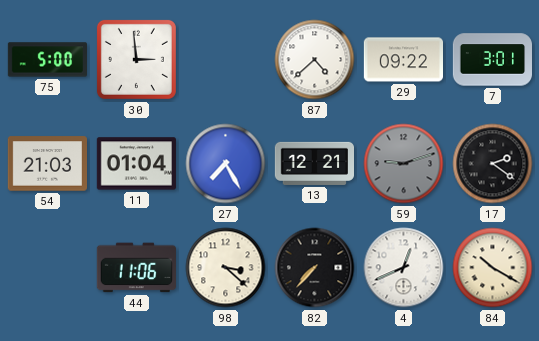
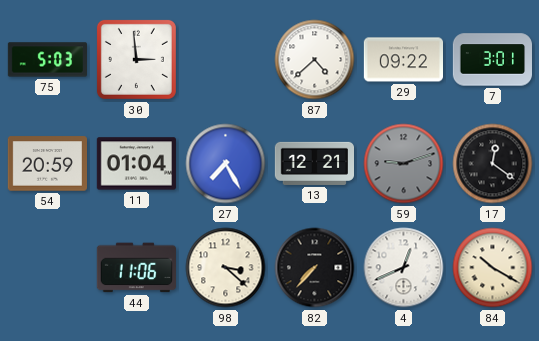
75: 5:00 -> 5:03 (47, 60)
54: 21:03 -> 20:59 (47, 164)
17: 2:21 -> 12:21 (493, 164)
